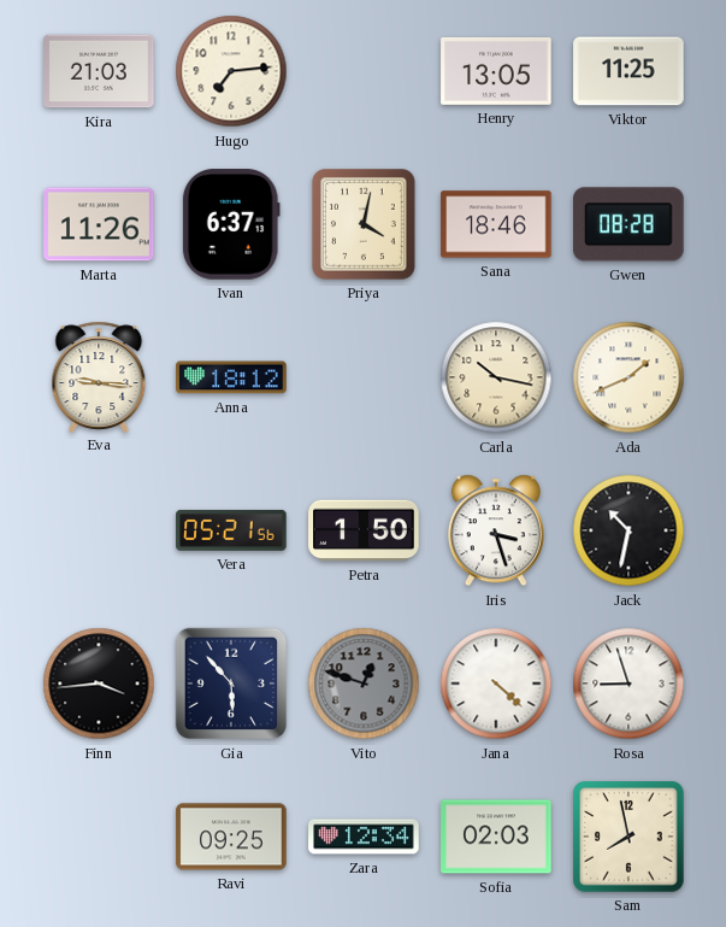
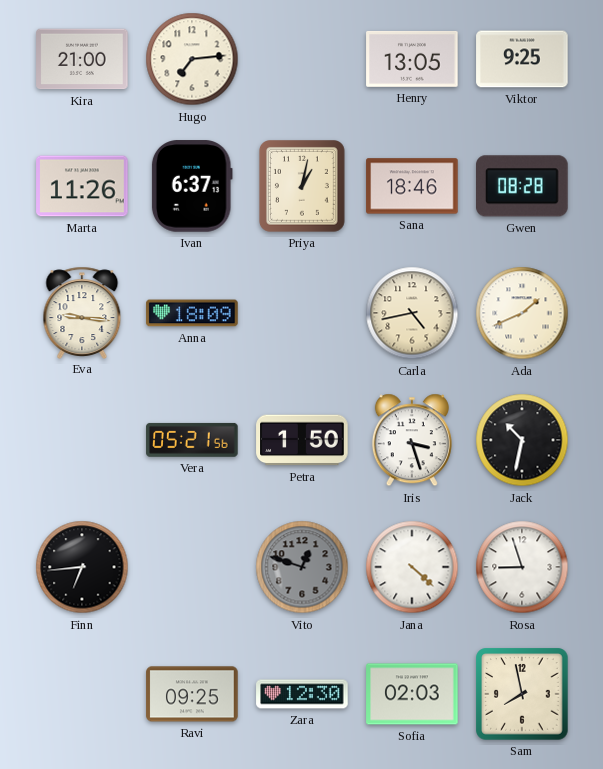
Kira: 21:03 -> 21:00 (82, 59)
Viktor: 11:25 -> 9:25 (522, 59)
Priya: 4:02 -> 1:02 (303, 187)
Anna: 18:12 -> 18:09 (192, 313)
Carla: 10:17 -> 4:43 (412, 313)
Finn: 3:44 -> 6:44 (82, 567)
Gia: 5:53 -> none (231, 683)
Zara: 12:34 -> 12:30 (302, 694)
